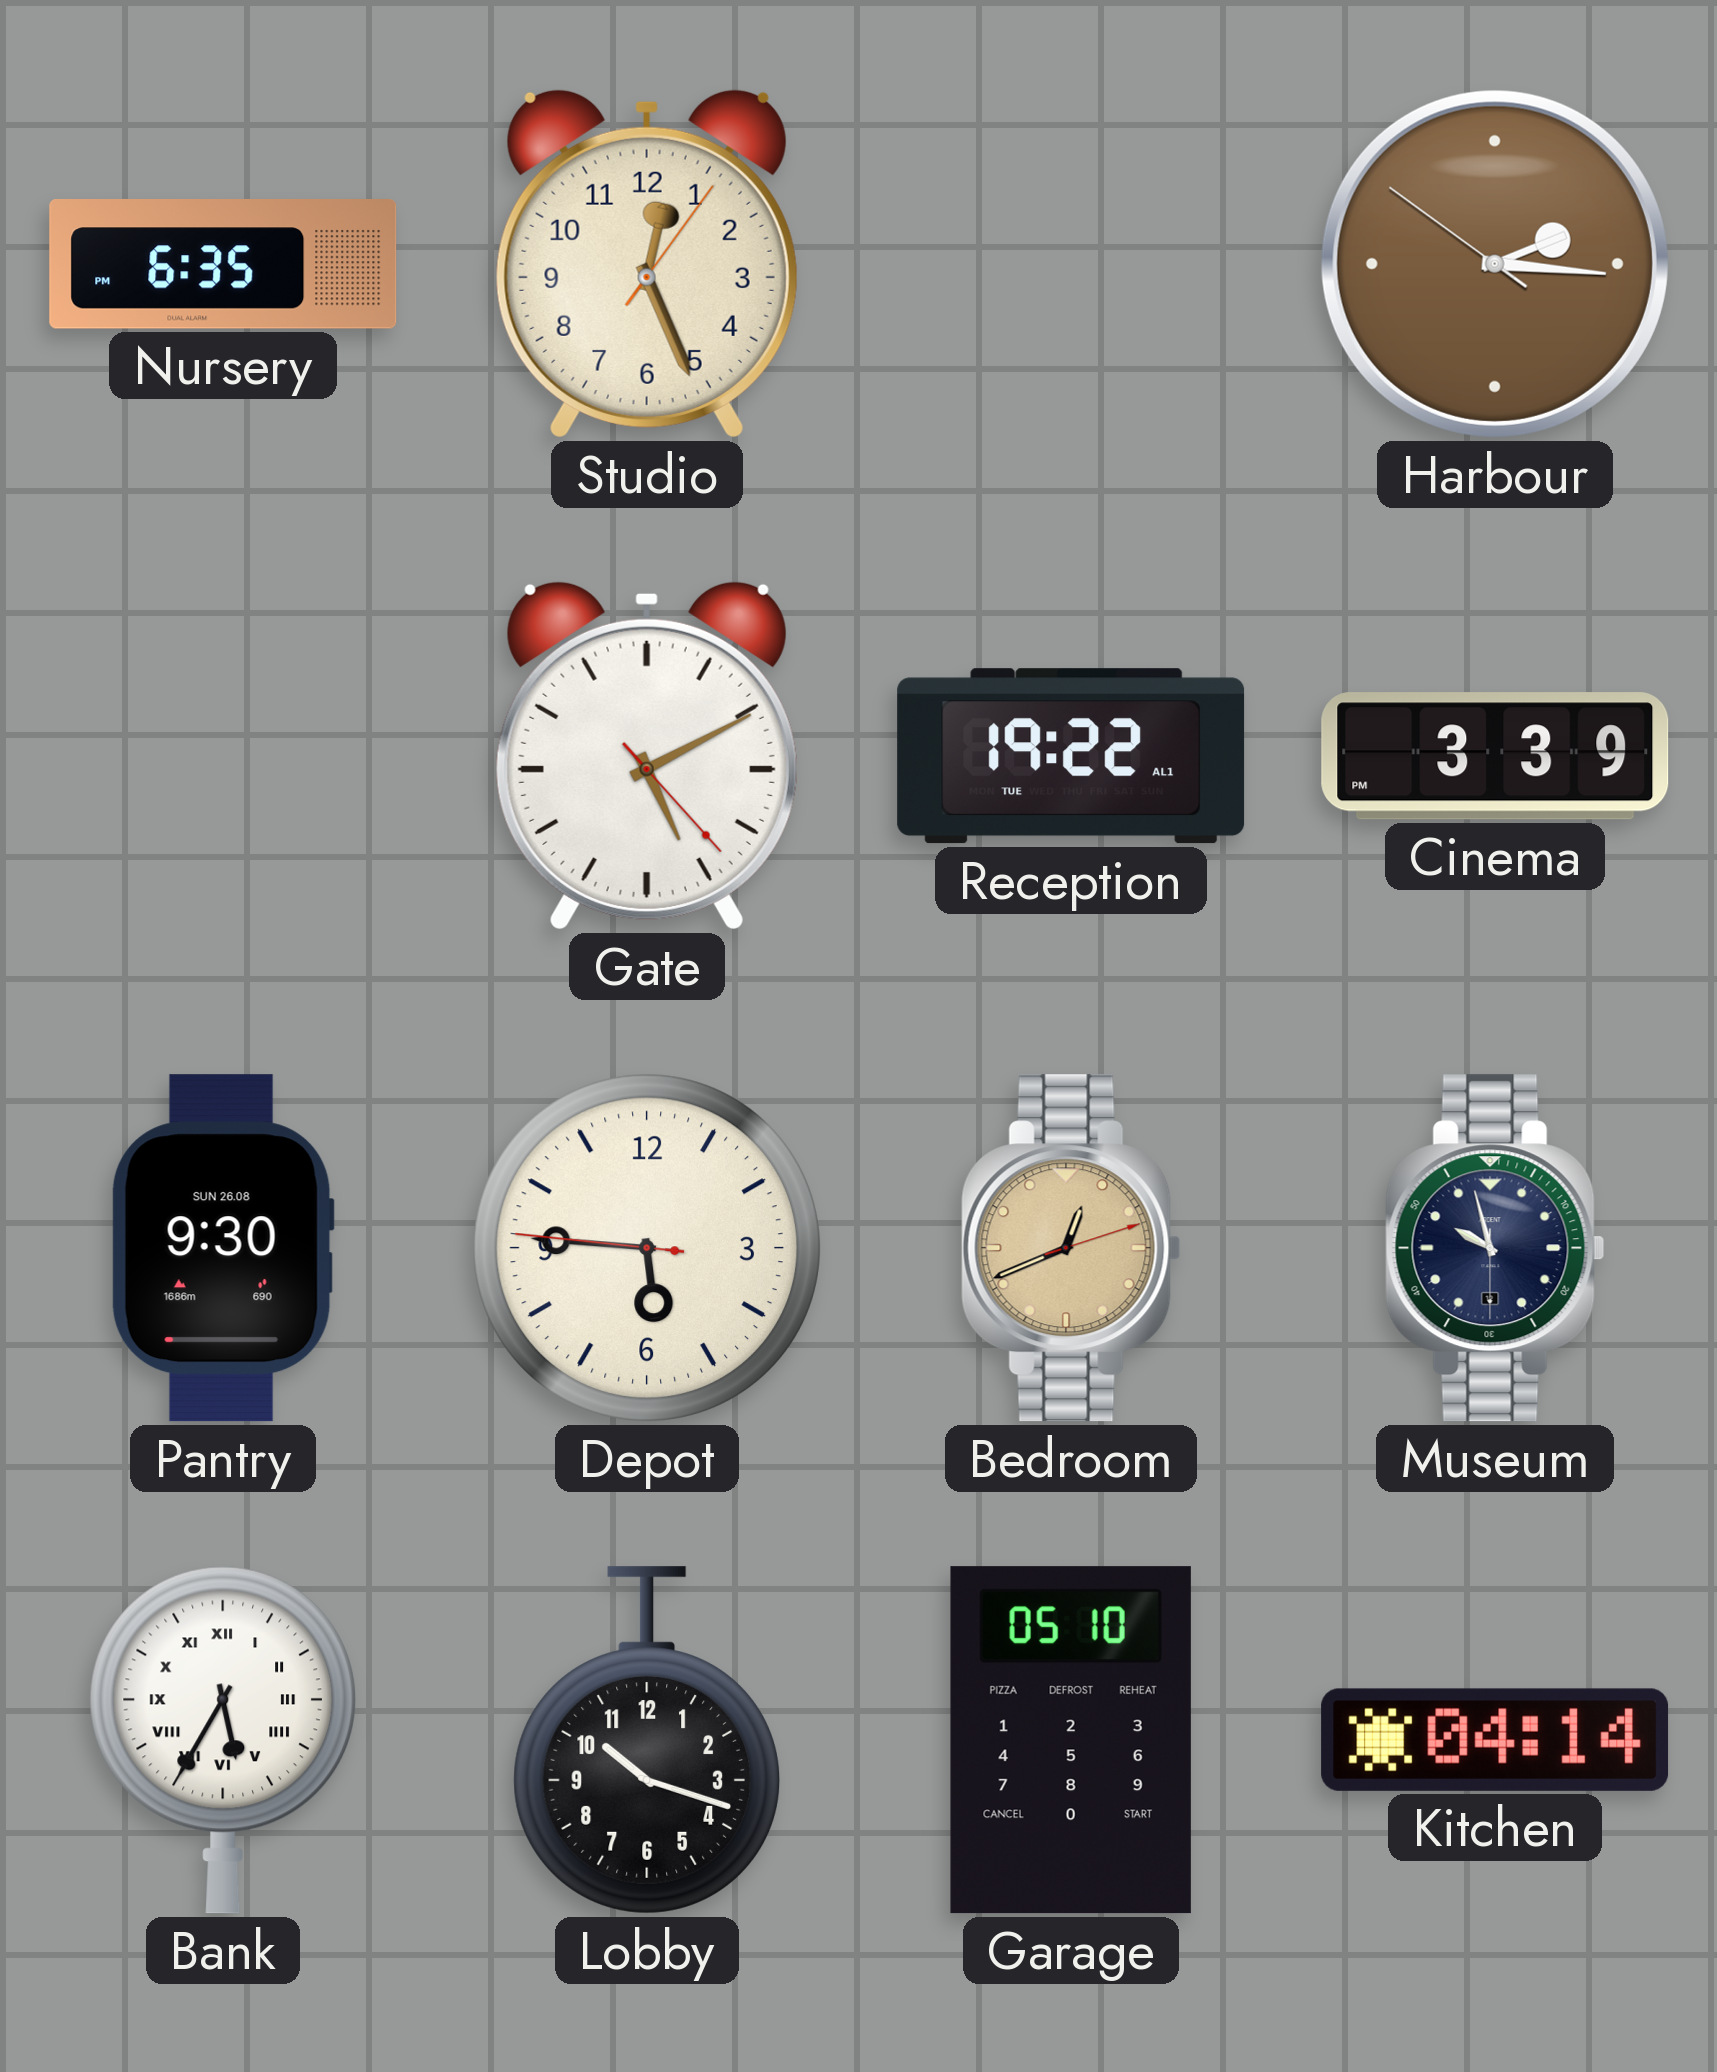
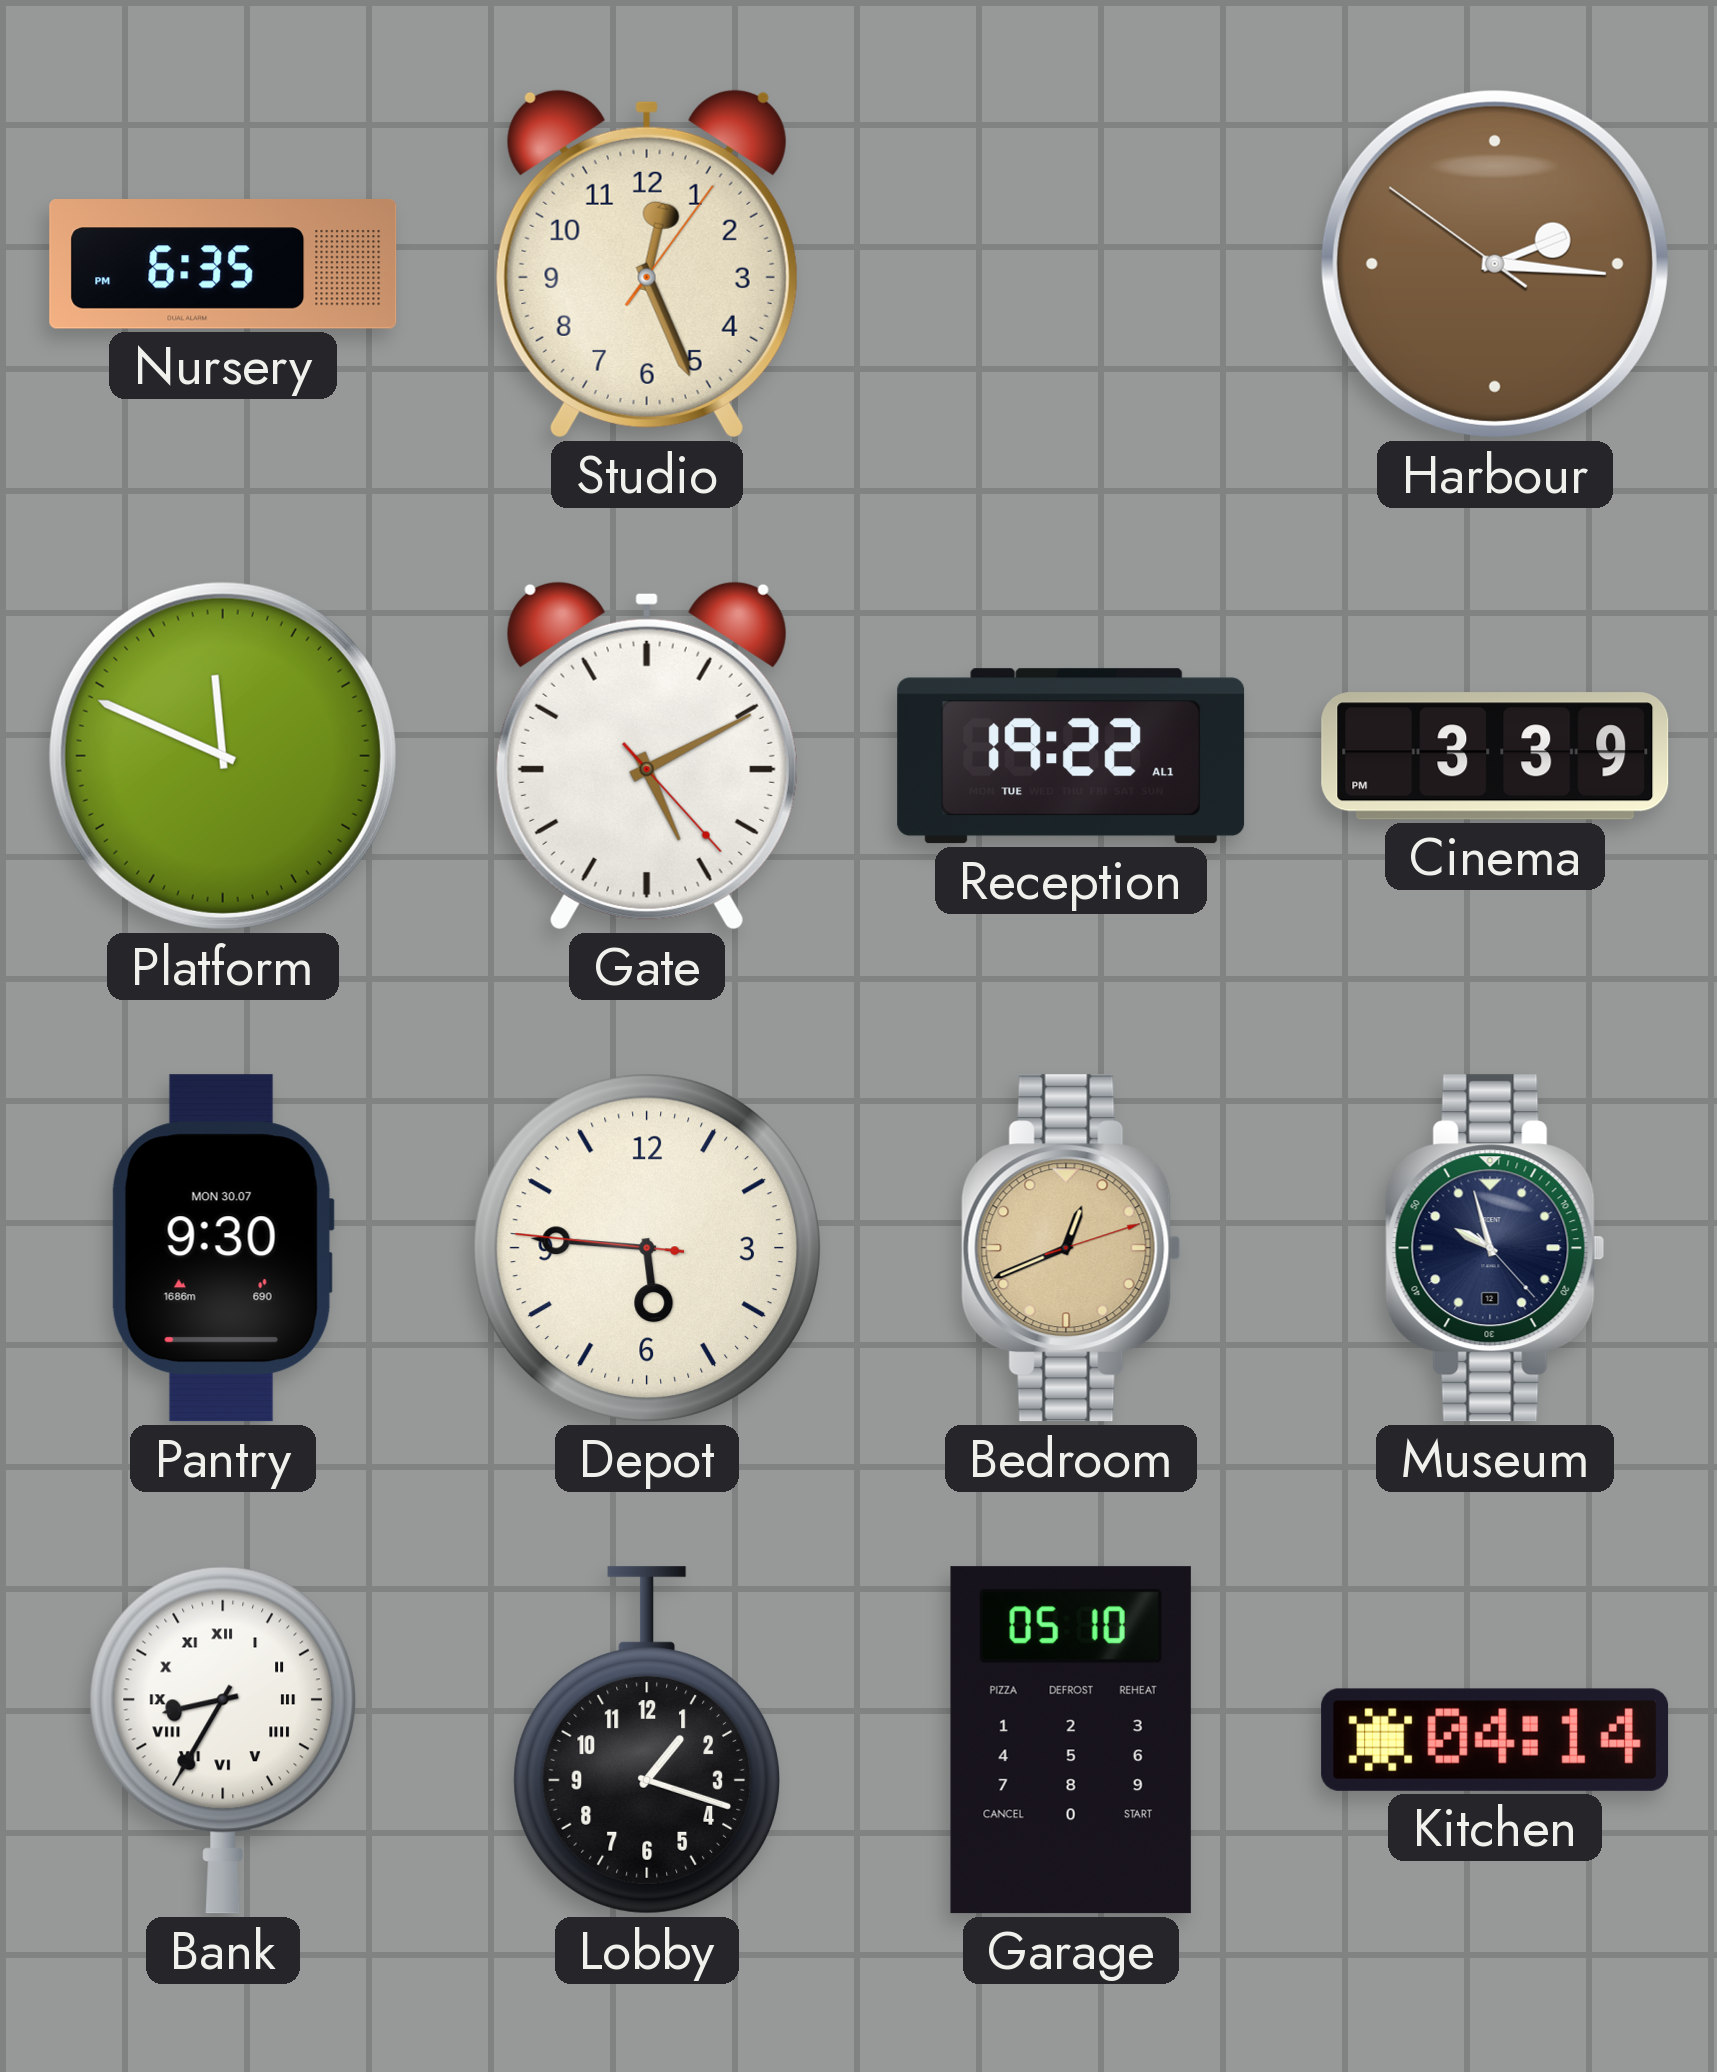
Platform: none -> 11:49 (223, 756)
Pantry date: SUN 26.08 -> MON 30.07 (223, 1248)
Museum: 9:57:30 -> 9:57:23 (1495, 1248)
Bank: 5:35 -> 8:35 (223, 1740)
Lobby: 10:18 -> 1:18 (647, 1740)
